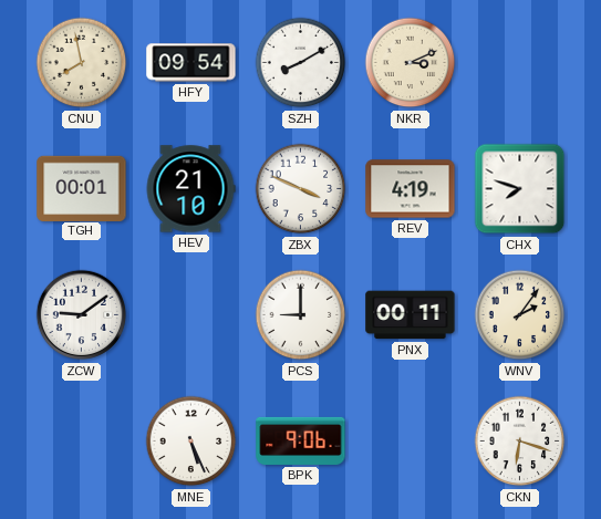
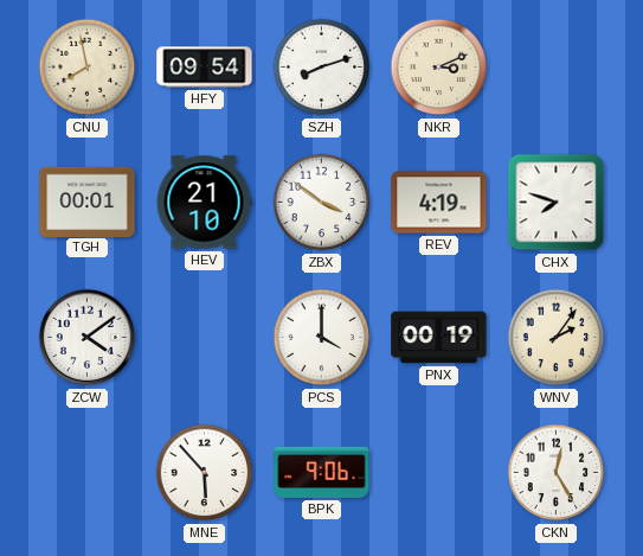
SZH: 8:10 -> 8:12 (322, 68)
ZBX: 3:49 -> 3:51 (322, 203)
ZCW: 9:09 -> 4:09 (88, 338)
PCS: 9:00 -> 4:00 (322, 338)
PNX: 00:11 -> 00:19 (439, 338)
MNE: 5:26 -> 5:53 (205, 473)
CKN: 6:18 -> 12:25 (557, 473)
